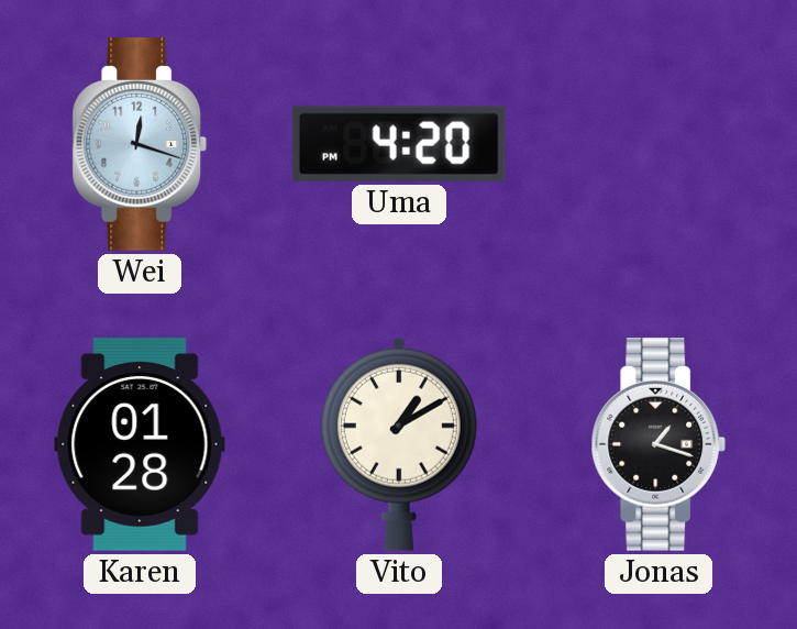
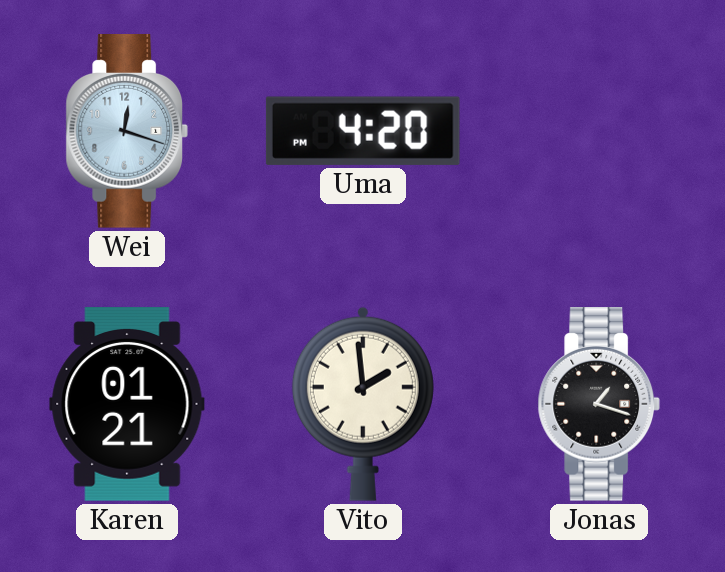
Karen: 01:28 -> 01:21 (127, 404)
Vito: 1:10 -> 1:59 (363, 404)
